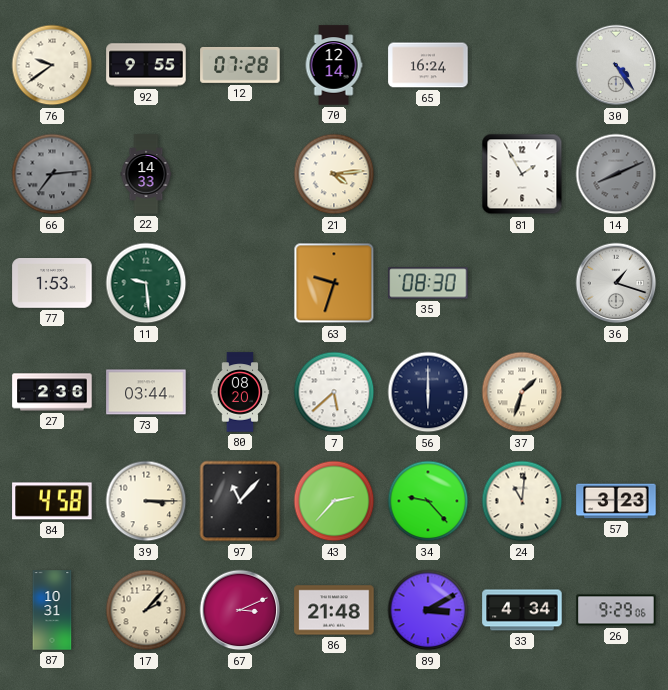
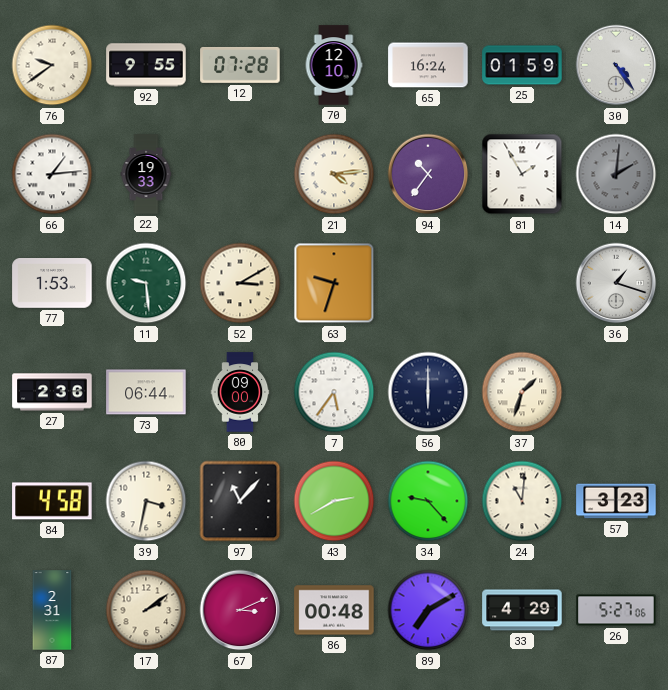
70: 12:14 -> 12:10 (334, 65)
25: none -> 01:59 (522, 65)
66: 7:14 -> 1:14 (52, 174)
66 dial: grey -> white (52, 174)
22: 14:33 -> 19:33 (146, 174)
94: none -> 10:36 (428, 174)
14: 8:11 -> 2:01 (616, 174)
52: none -> 3:10 (240, 283)
35: 08:30 -> none (428, 283)
73: 03:44 -> 06:44 (146, 392)
80: 08:20 -> 09:00 (240, 392)
7: 5:38 -> 5:36 (334, 392)
39: 3:15 -> 3:32 (146, 501)
43: 2:37 -> 2:40 (334, 501)
87: 10:31 -> 2:31 (52, 610)
17: 2:07 -> 2:09 (146, 610)
86: 21:48 -> 00:48 (334, 610)
89: 3:10 -> 7:10 (428, 610)
33: 4:34 -> 4:29 (522, 610)
26: 9:29 -> 5:27 (616, 610)
